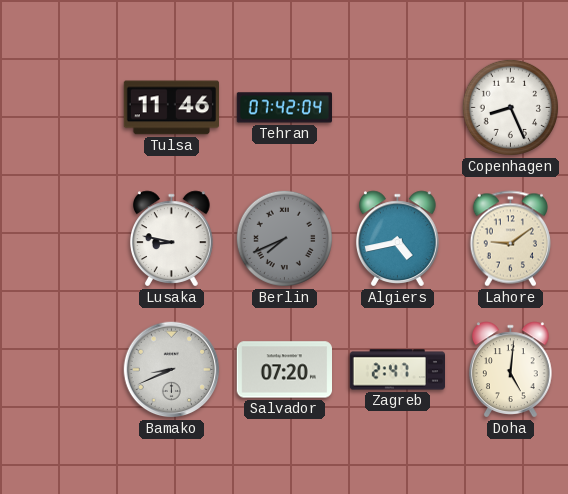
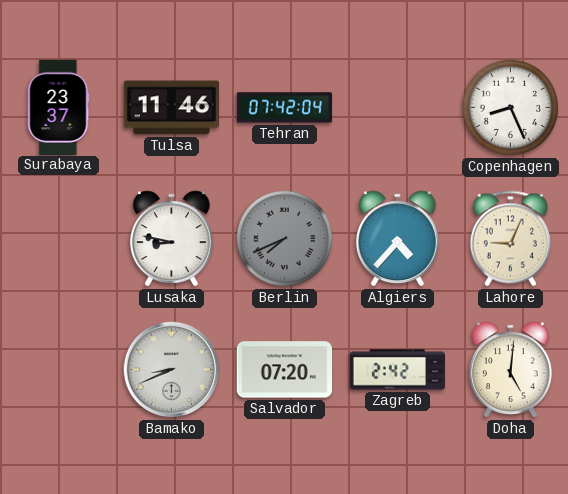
Surabaya: none -> 23:37 (59, 107)
Algiers: 4:43 -> 4:37 (398, 239)
Lahore: 9:09 -> 9:04 (510, 239)
Zagreb: 2:47 -> 2:42 (397, 370)
